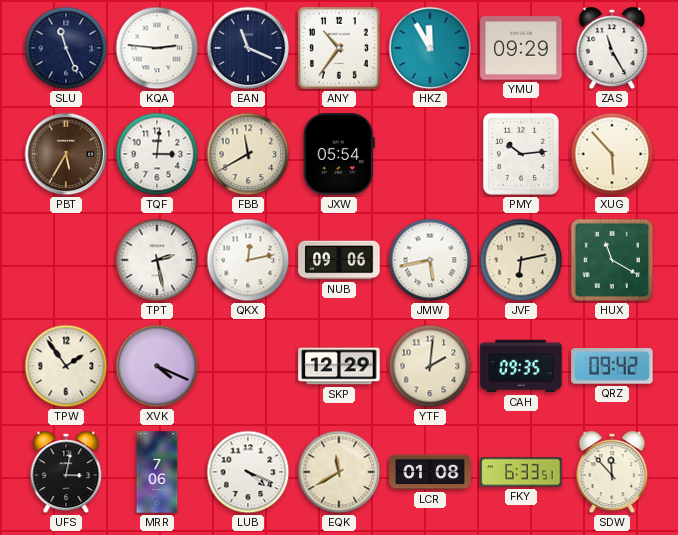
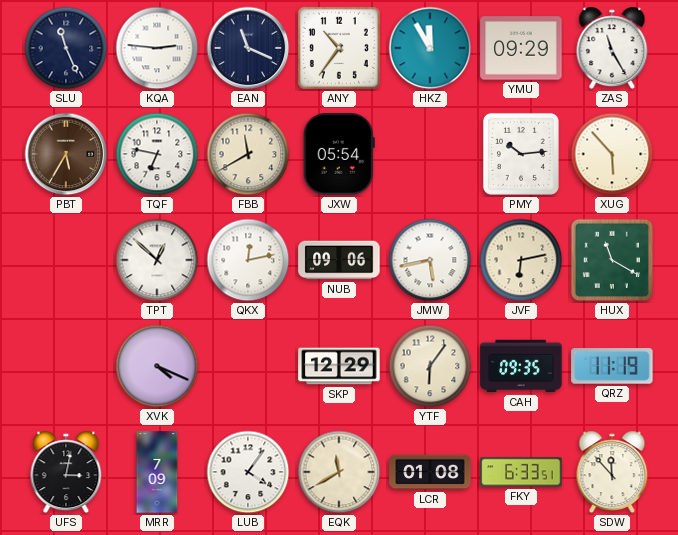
TQF: 3:01 -> 6:47 (157, 154)
TPT: 2:28 -> 12:52 (157, 260)
TPW: 1:54 -> none (66, 366)
YTF: 2:01 -> 6:06 (430, 366)
QRZ: 09:42 -> 11:19 (612, 366)
MRR: 7:06 -> 7:09 (157, 472)
LUB: 4:19 -> 4:06 (248, 472)
